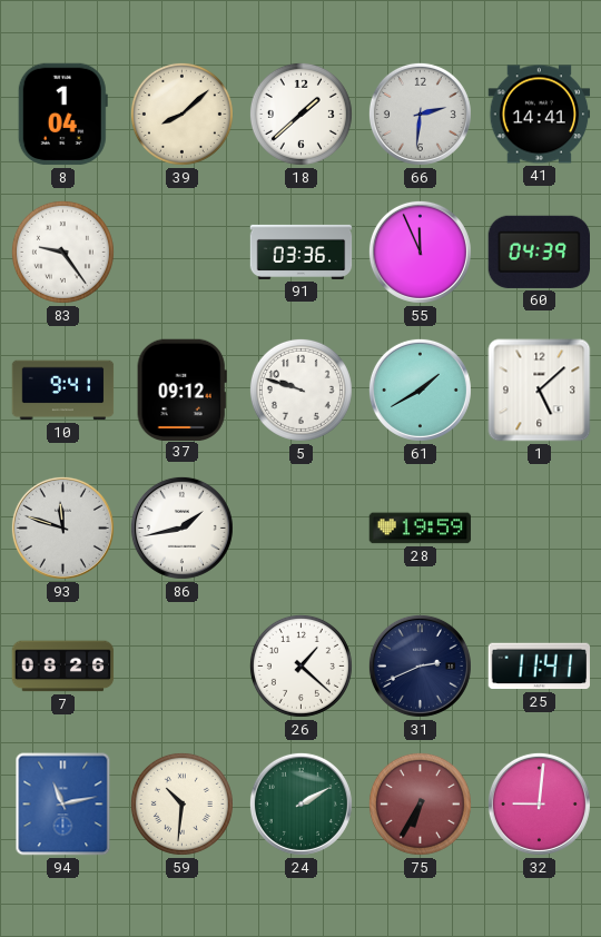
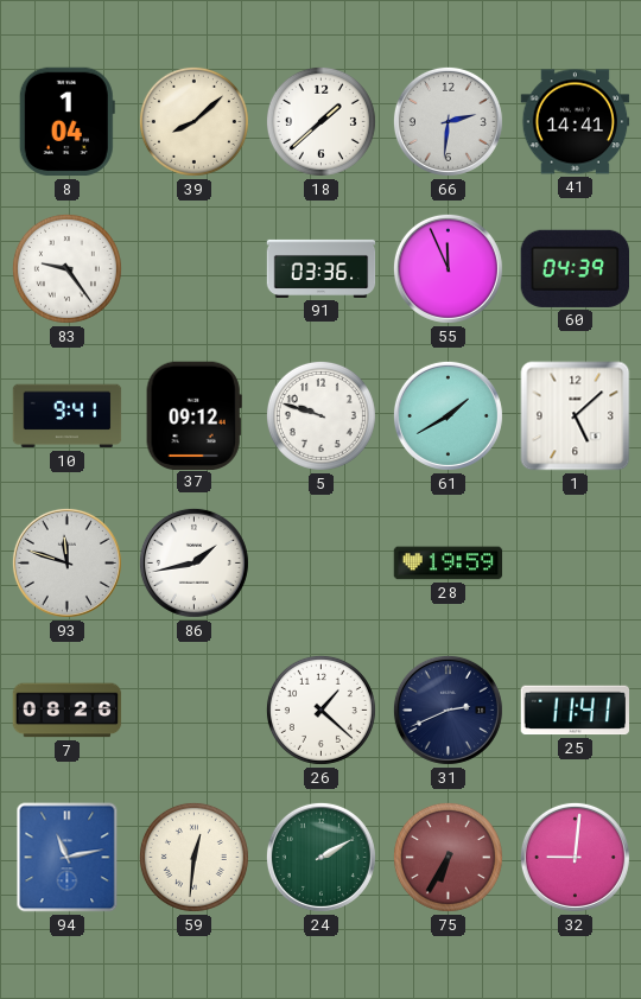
59: 10:31 -> 12:31 (193, 857)
